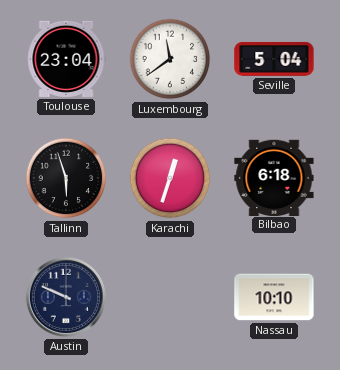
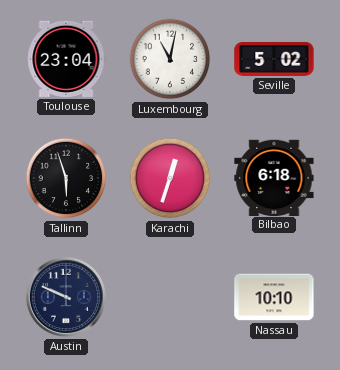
Luxembourg: 11:39 -> 11:02 (170, 59)
Seville: 5:04 -> 5:02 (274, 59)
